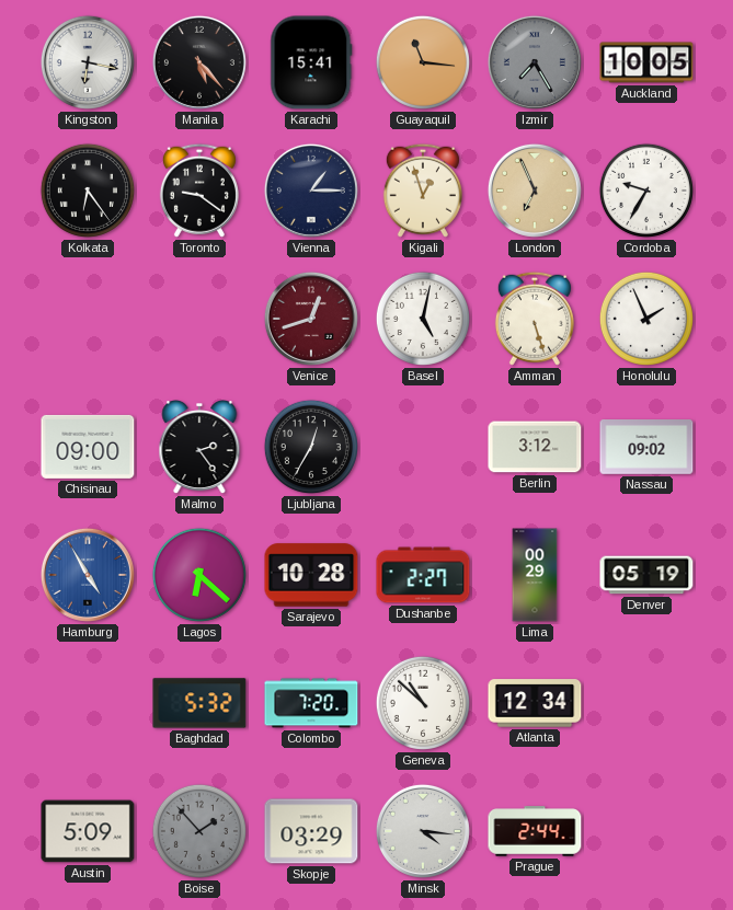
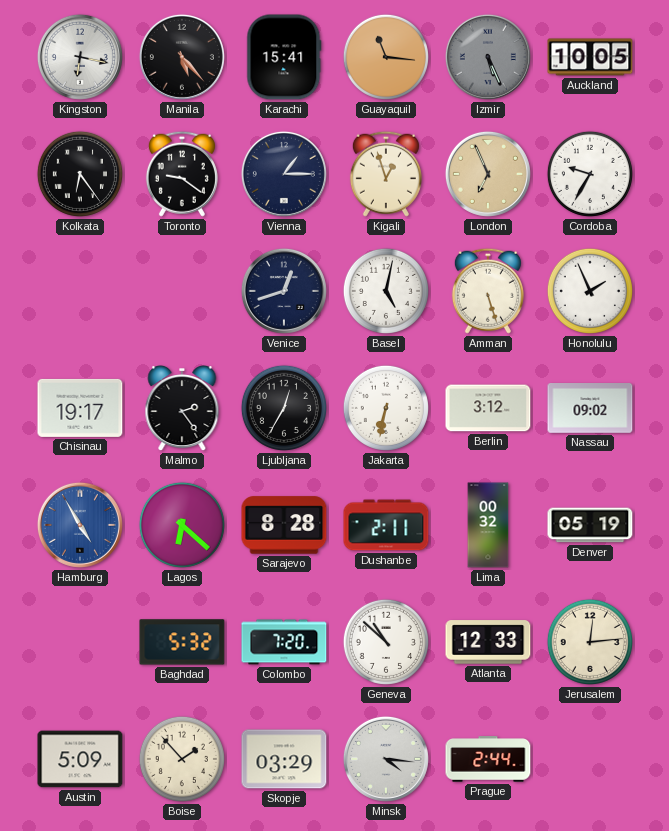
Izmir: 7:25 -> 5:26 (488, 57)
Venice dial: burgundy -> navy (284, 291)
Chisinau: 09:00 -> 19:17 (80, 408)
Jakarta: none -> 6:32 (386, 408)
Sarajevo: 10:28 -> 8:28 (284, 525)
Dushanbe: 2:27 -> 2:11 (386, 525)
Lima: 00:29 -> 00:32 (488, 525)
Atlanta: 12:34 -> 12:33 (488, 642)
Jerusalem: none -> 12:14 (590, 642)
Boise dial: grey -> cream (182, 759)
